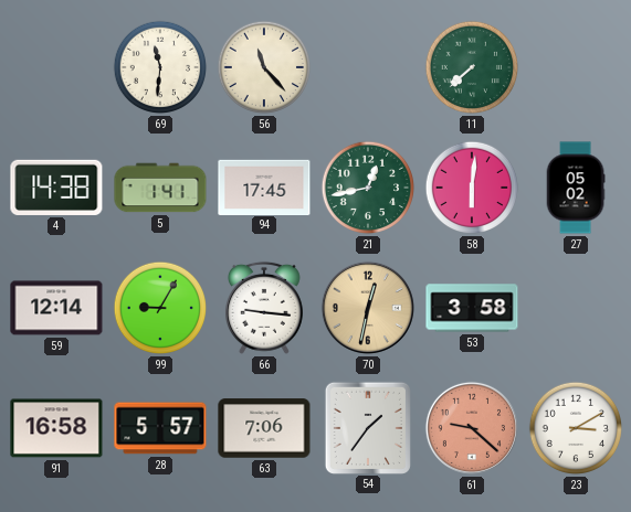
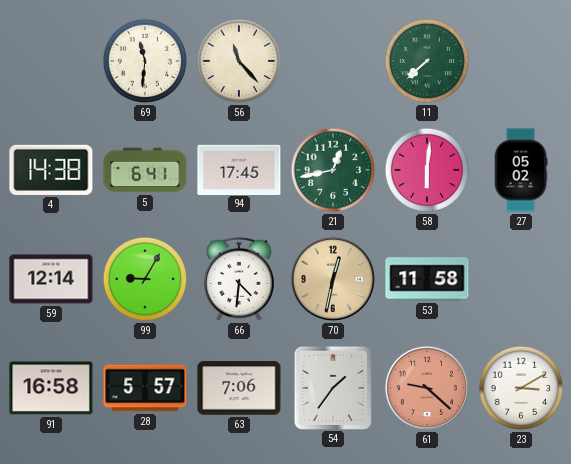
5: 1:41 -> 6:41 (145, 170)
66: 9:16 -> 4:31 (239, 279)
53: 3:58 -> 11:58 (427, 279)
